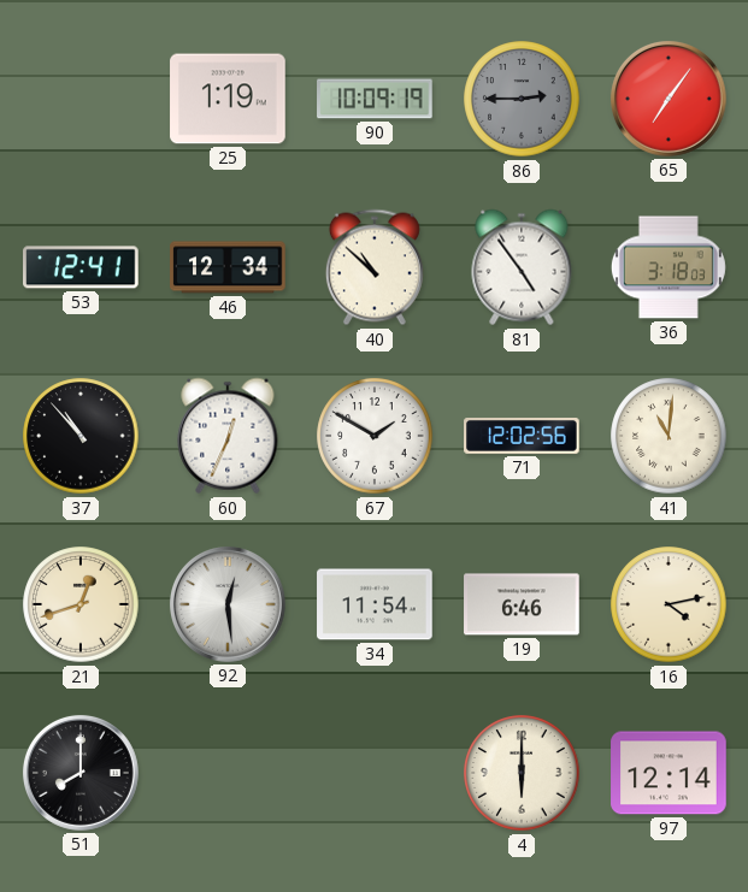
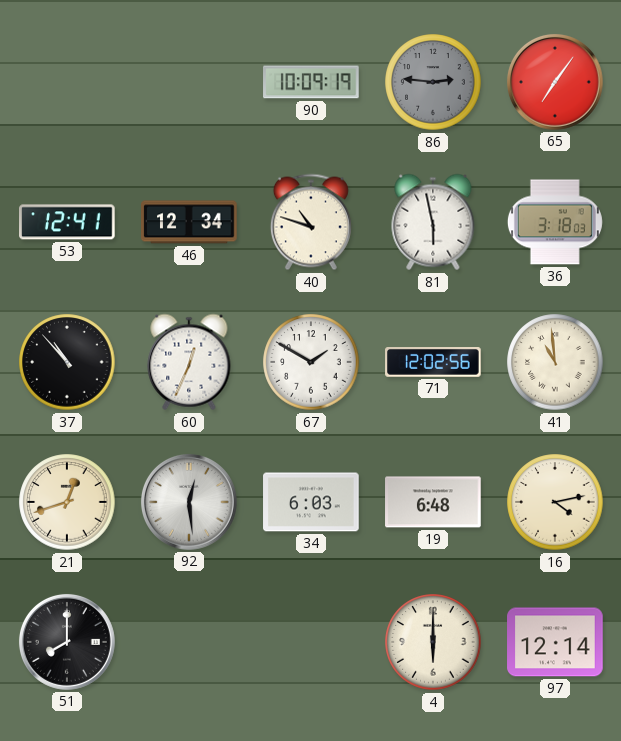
25: 1:19 -> none (228, 99)
86: 2:45 -> 2:46 (433, 82)
40: 10:52 -> 10:48 (311, 222)
81: 4:54 -> 5:58 (433, 222)
41: 11:01 -> 10:59 (555, 362)
34: 11:54 -> 6:03 (311, 502)
19: 6:46 -> 6:48 (433, 502)
